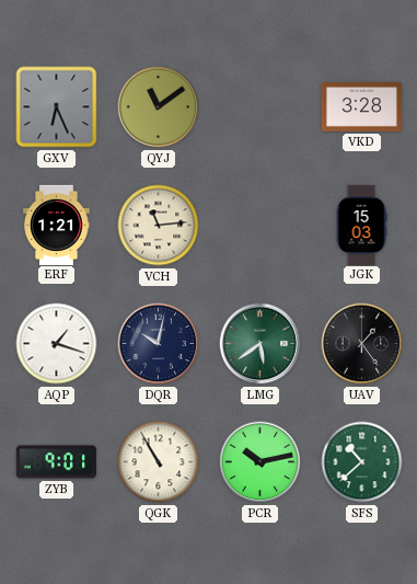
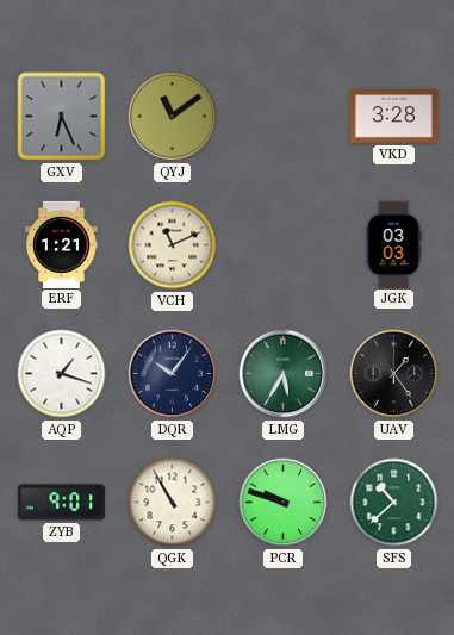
VCH: 11:14 -> 11:11 (173, 245)
JGK: 15:03 -> 03:03 (393, 244)
DQR: 10:02 -> 10:06 (173, 374)
LMG: 5:39 -> 5:35 (284, 374)
PCR: 10:13 -> 9:48 (284, 503)
